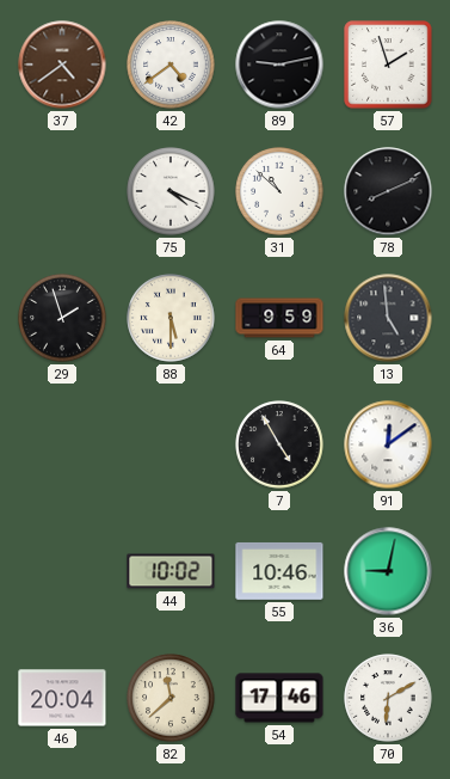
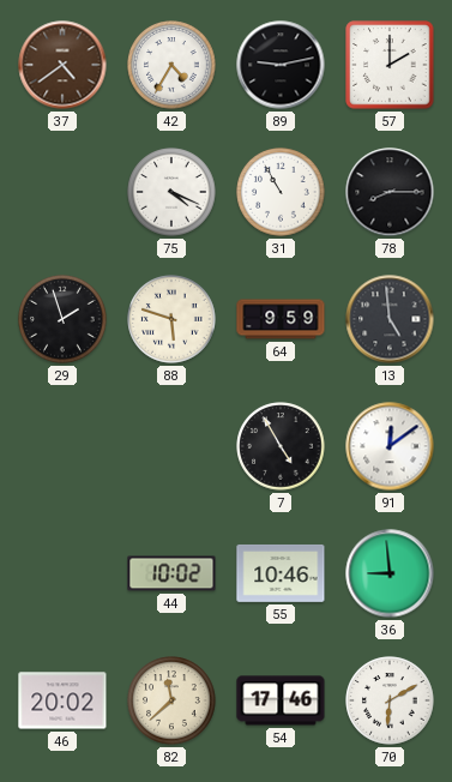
42: 4:39 -> 4:35 (171, 65)
57: 1:57 -> 2:00 (390, 65)
31: 10:52 -> 10:55 (281, 192)
78: 8:11 -> 8:15 (390, 192)
88: 5:30 -> 5:48 (171, 319)
36: 9:02 -> 8:59 (390, 573)
46: 20:04 -> 20:02 (62, 700)
